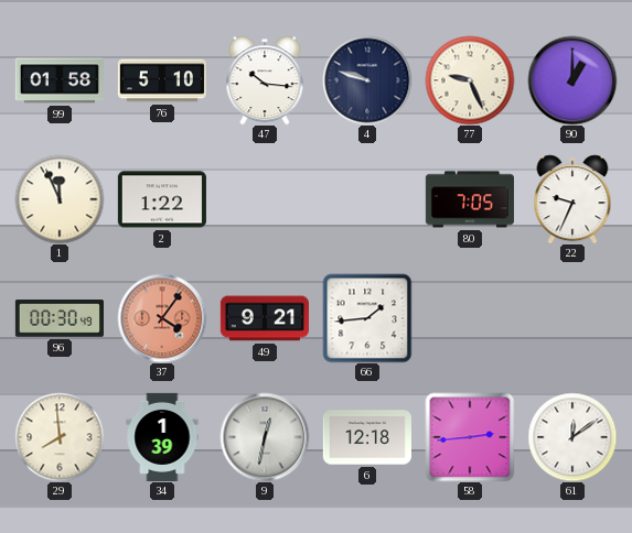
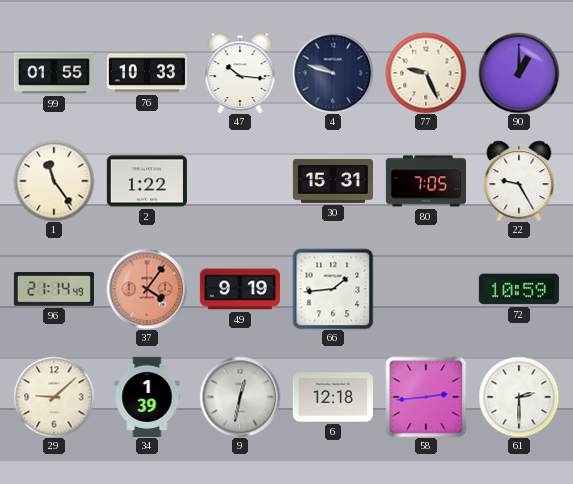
99: 01:58 -> 01:55 (54, 73)
76: 5:10 -> 10:33 (147, 73)
1: 11:56 -> 11:24 (54, 181)
30: none -> 15:31 (333, 181)
22: 9:34 -> 9:25 (519, 181)
96: 00:30 -> 21:14 (54, 289)
49: 9:21 -> 9:19 (240, 289)
72: none -> 10:59 (519, 289)
29: 7:59 -> 9:08 (54, 397)
61: 12:09 -> 2:30 (519, 397)
